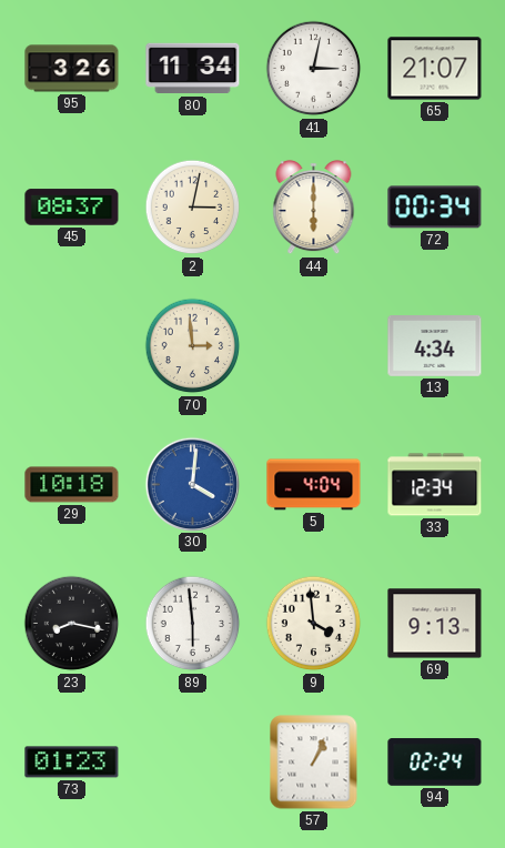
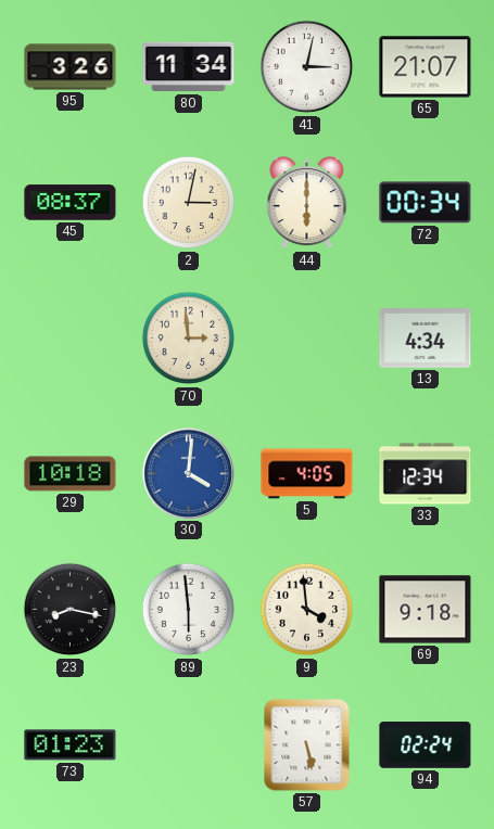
5: 4:04 -> 4:05 (307, 474)
69: 9:13 -> 9:18 (426, 610)
57: 1:04 -> 5:28 (307, 745)
